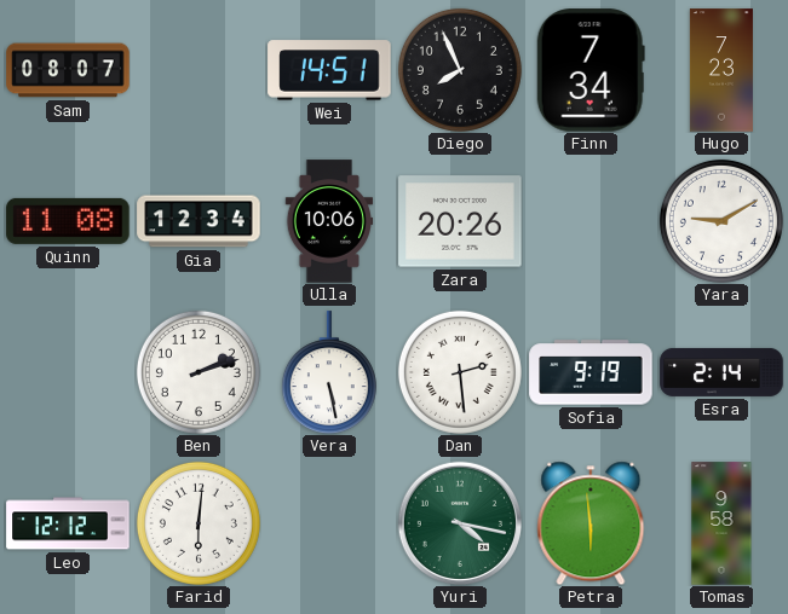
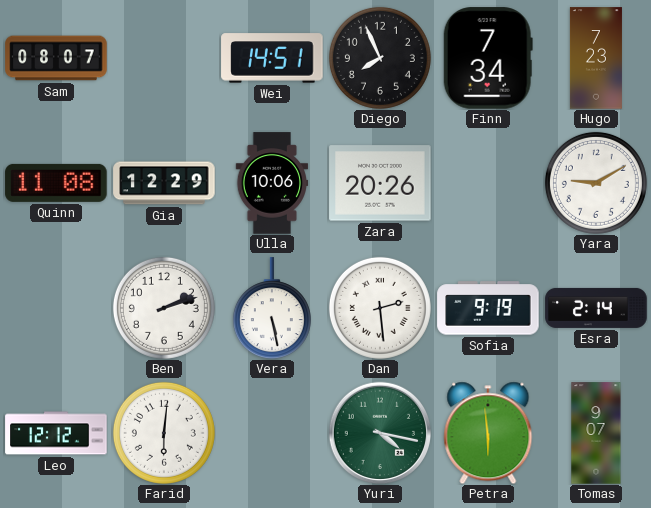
Gia: 12:34 -> 12:29 (164, 183)
Tomas: 9:58 -> 9:07 (596, 433)
